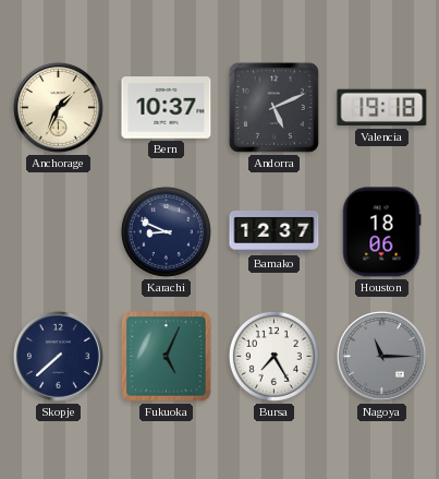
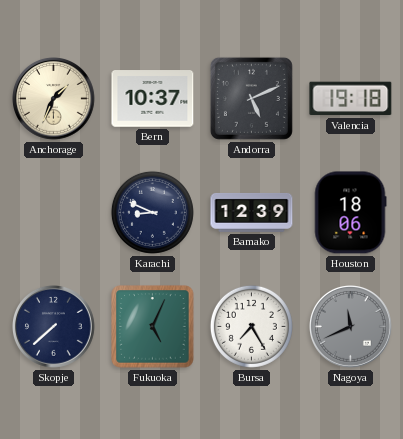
Bamako: 12:37 -> 12:39 (252, 212)
Nagoya: 11:15 -> 11:41 (351, 327)
